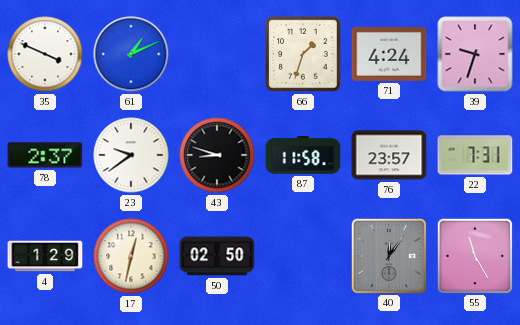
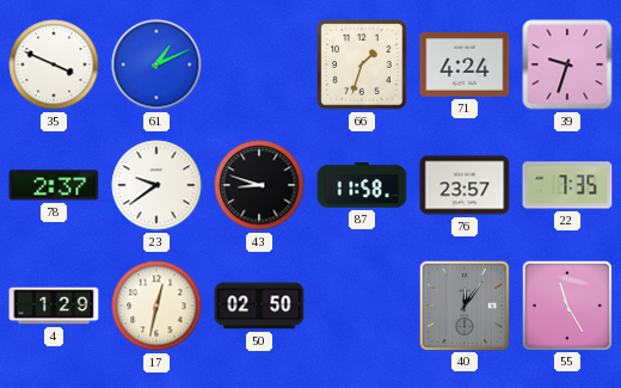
22: 7:31 -> 7:35 (567, 185)
